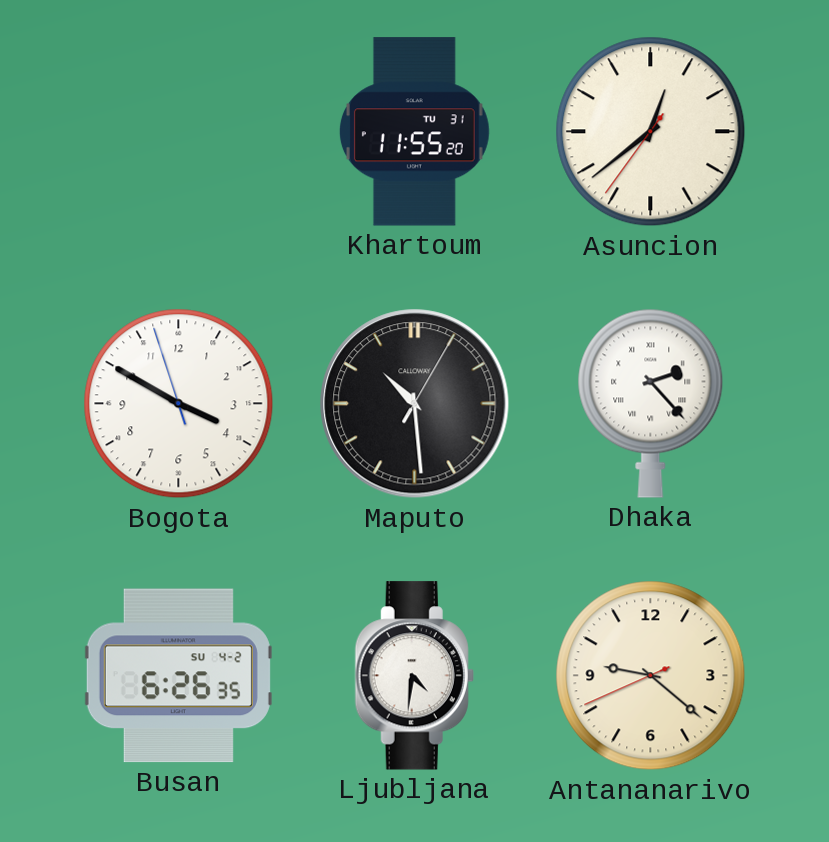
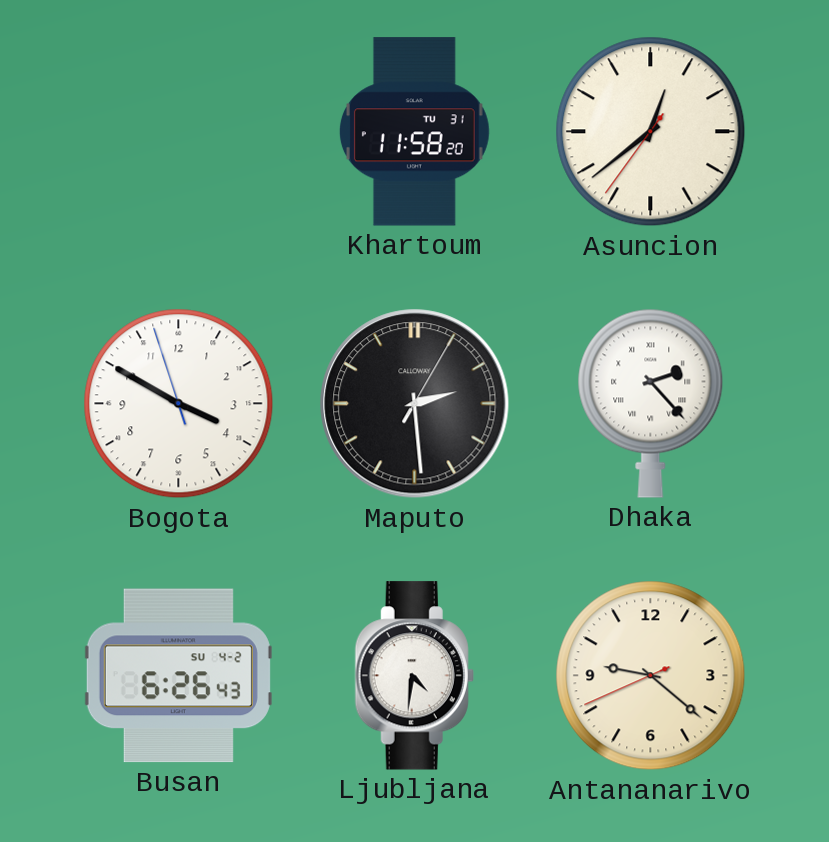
Khartoum: 11:55 -> 11:58 (414, 132)
Maputo: 10:29 -> 2:29 (415, 404)
Busan: 6:26:35 -> 6:26:43 (178, 676)
